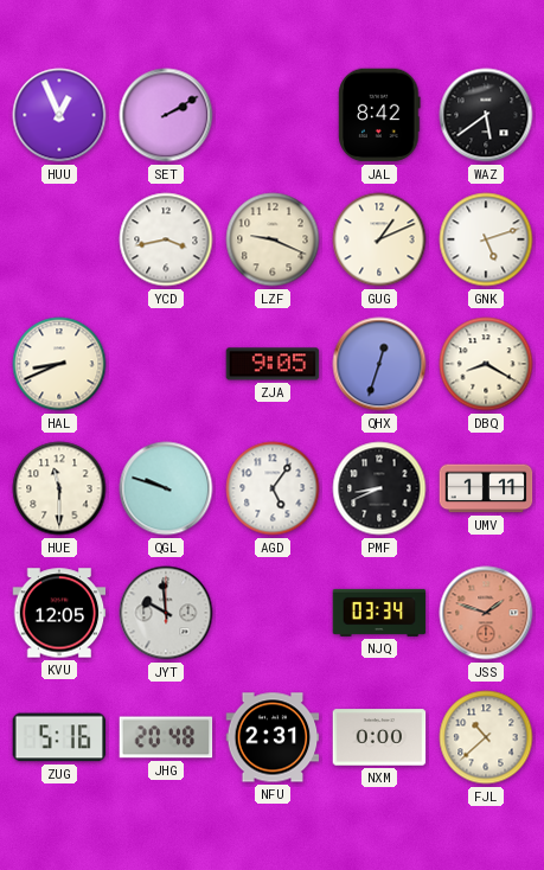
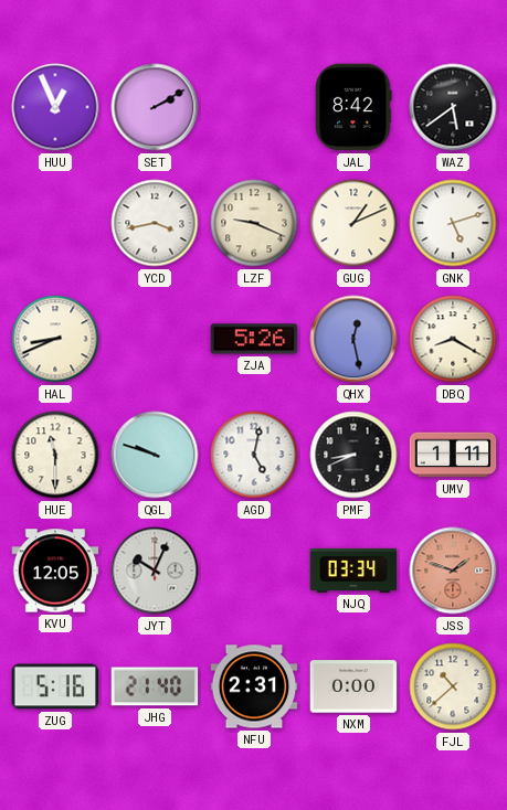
ZJA: 9:05 -> 5:26 (254, 339)
QHX: 12:33 -> 12:28 (353, 339)
AGD: 5:06 -> 5:02 (254, 455)
JYT: 9:59 -> 10:04 (155, 571)
JHG: 20:48 -> 21:40 (155, 686)
